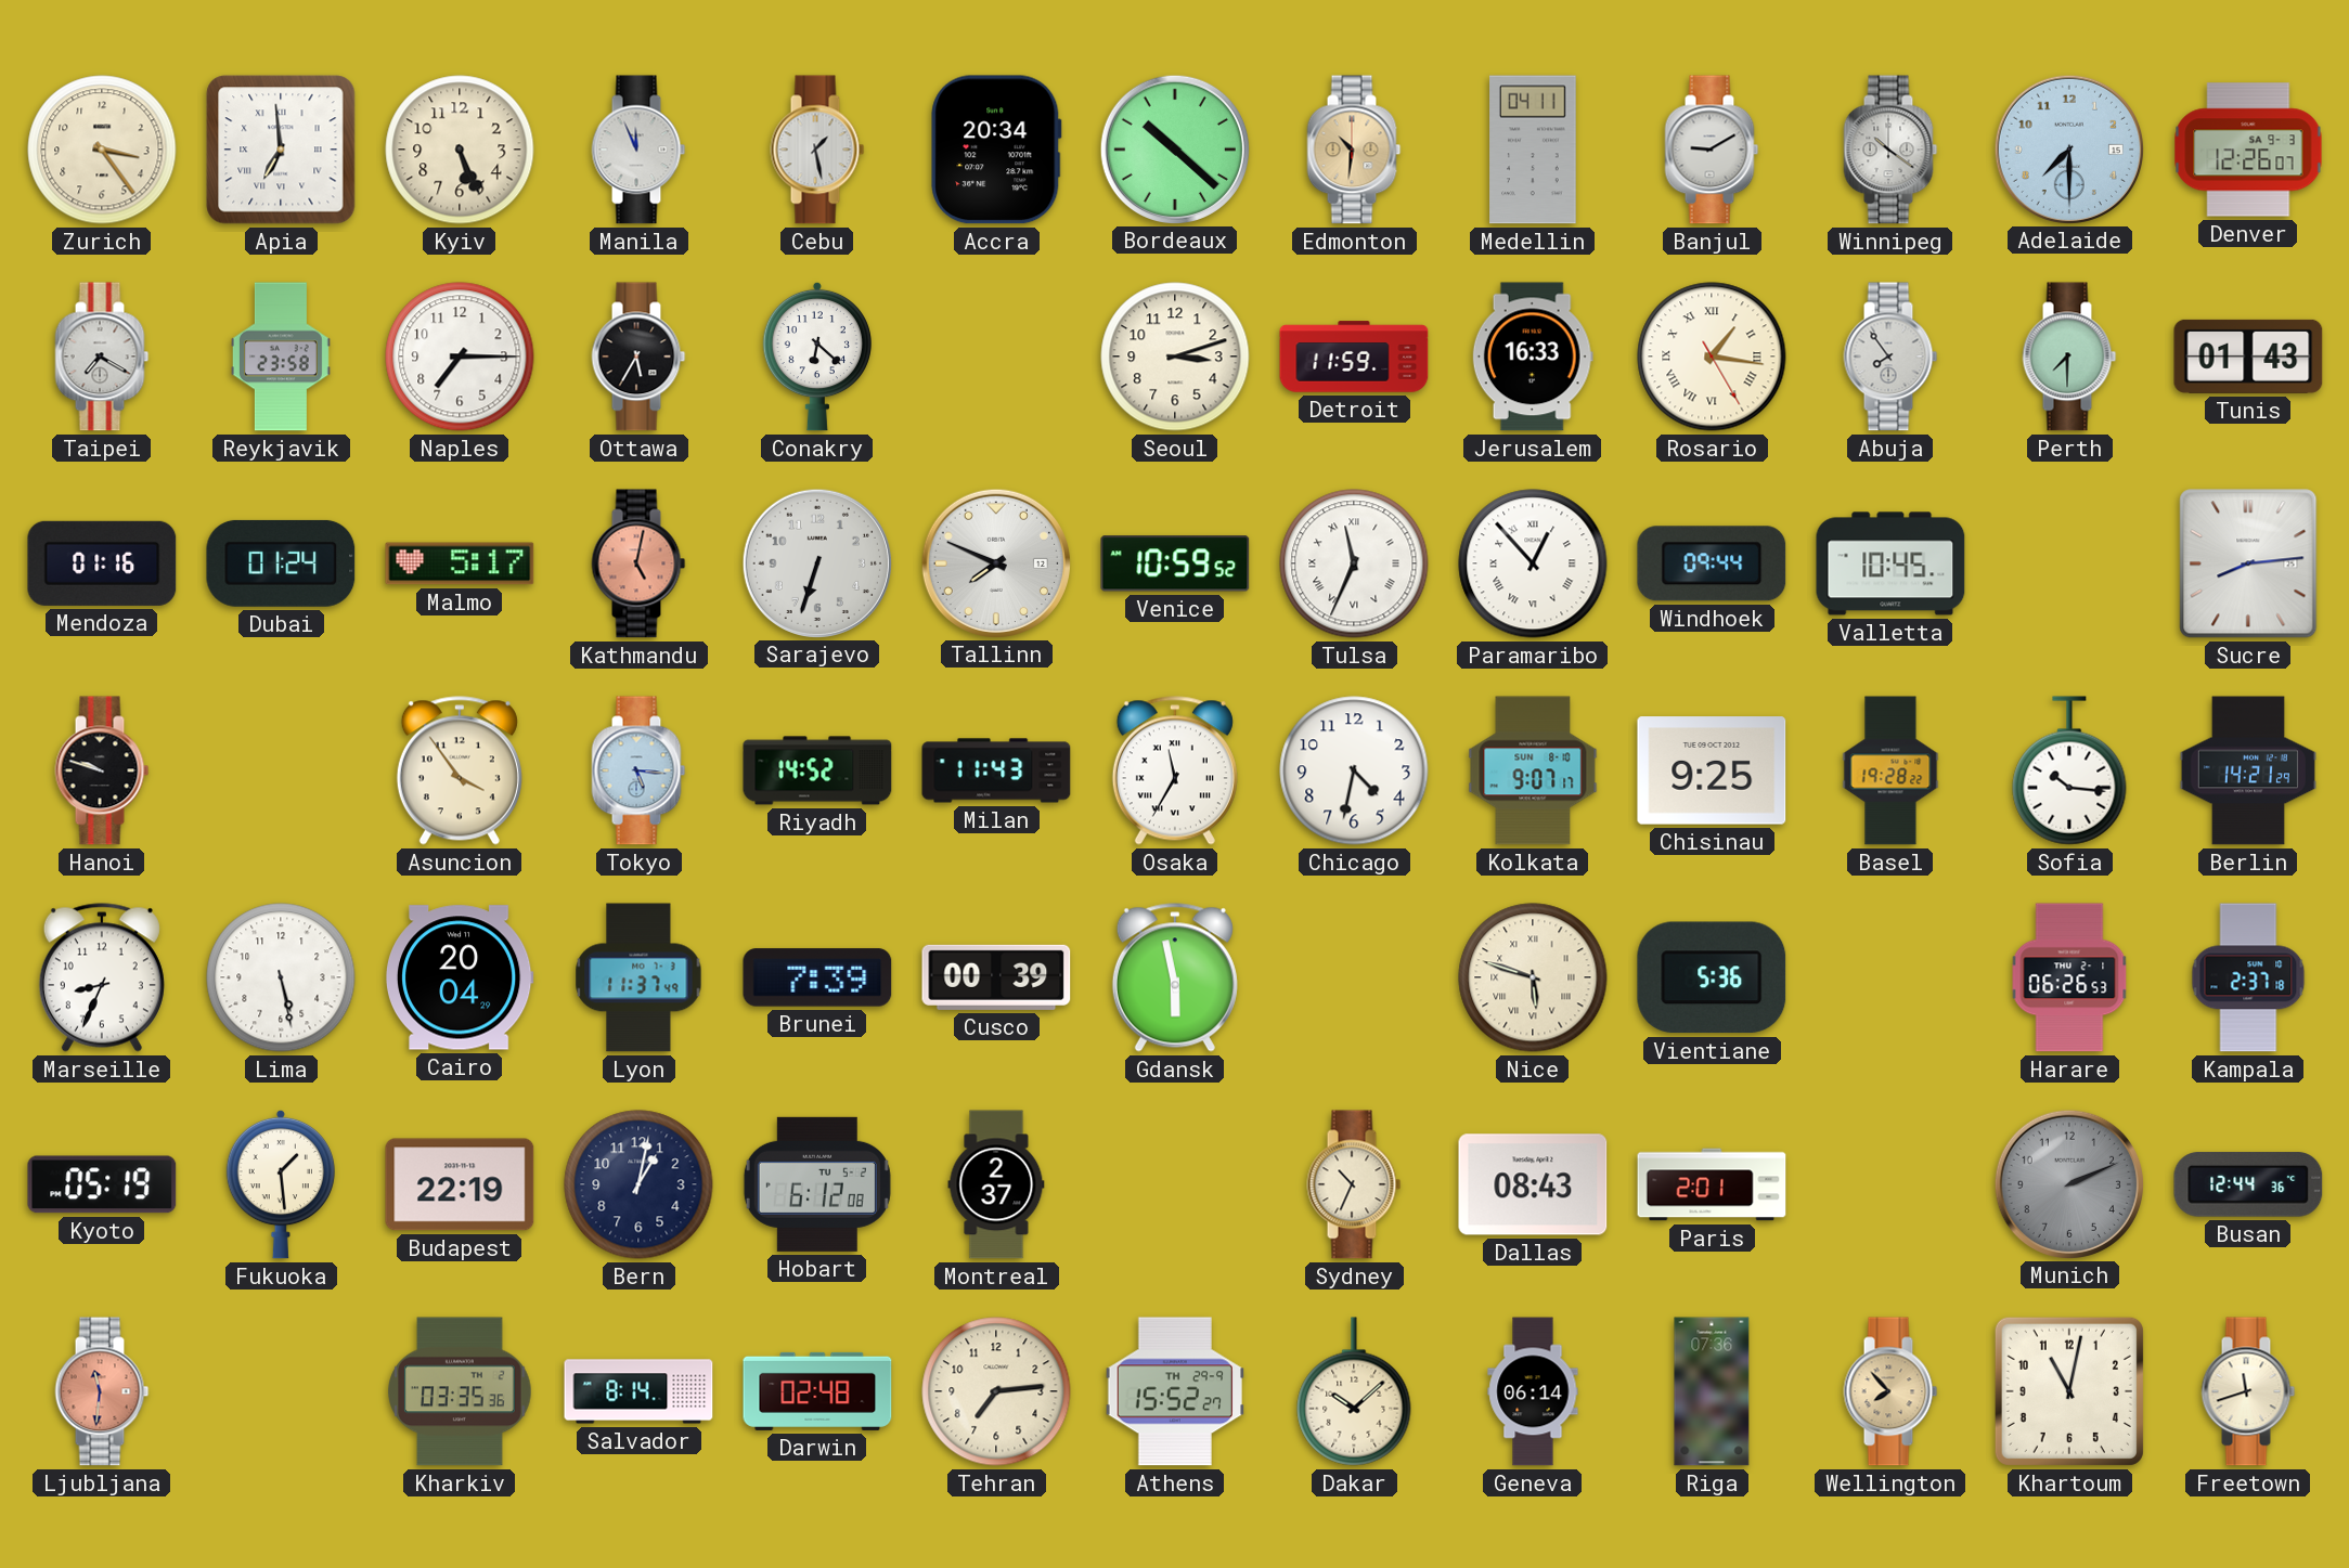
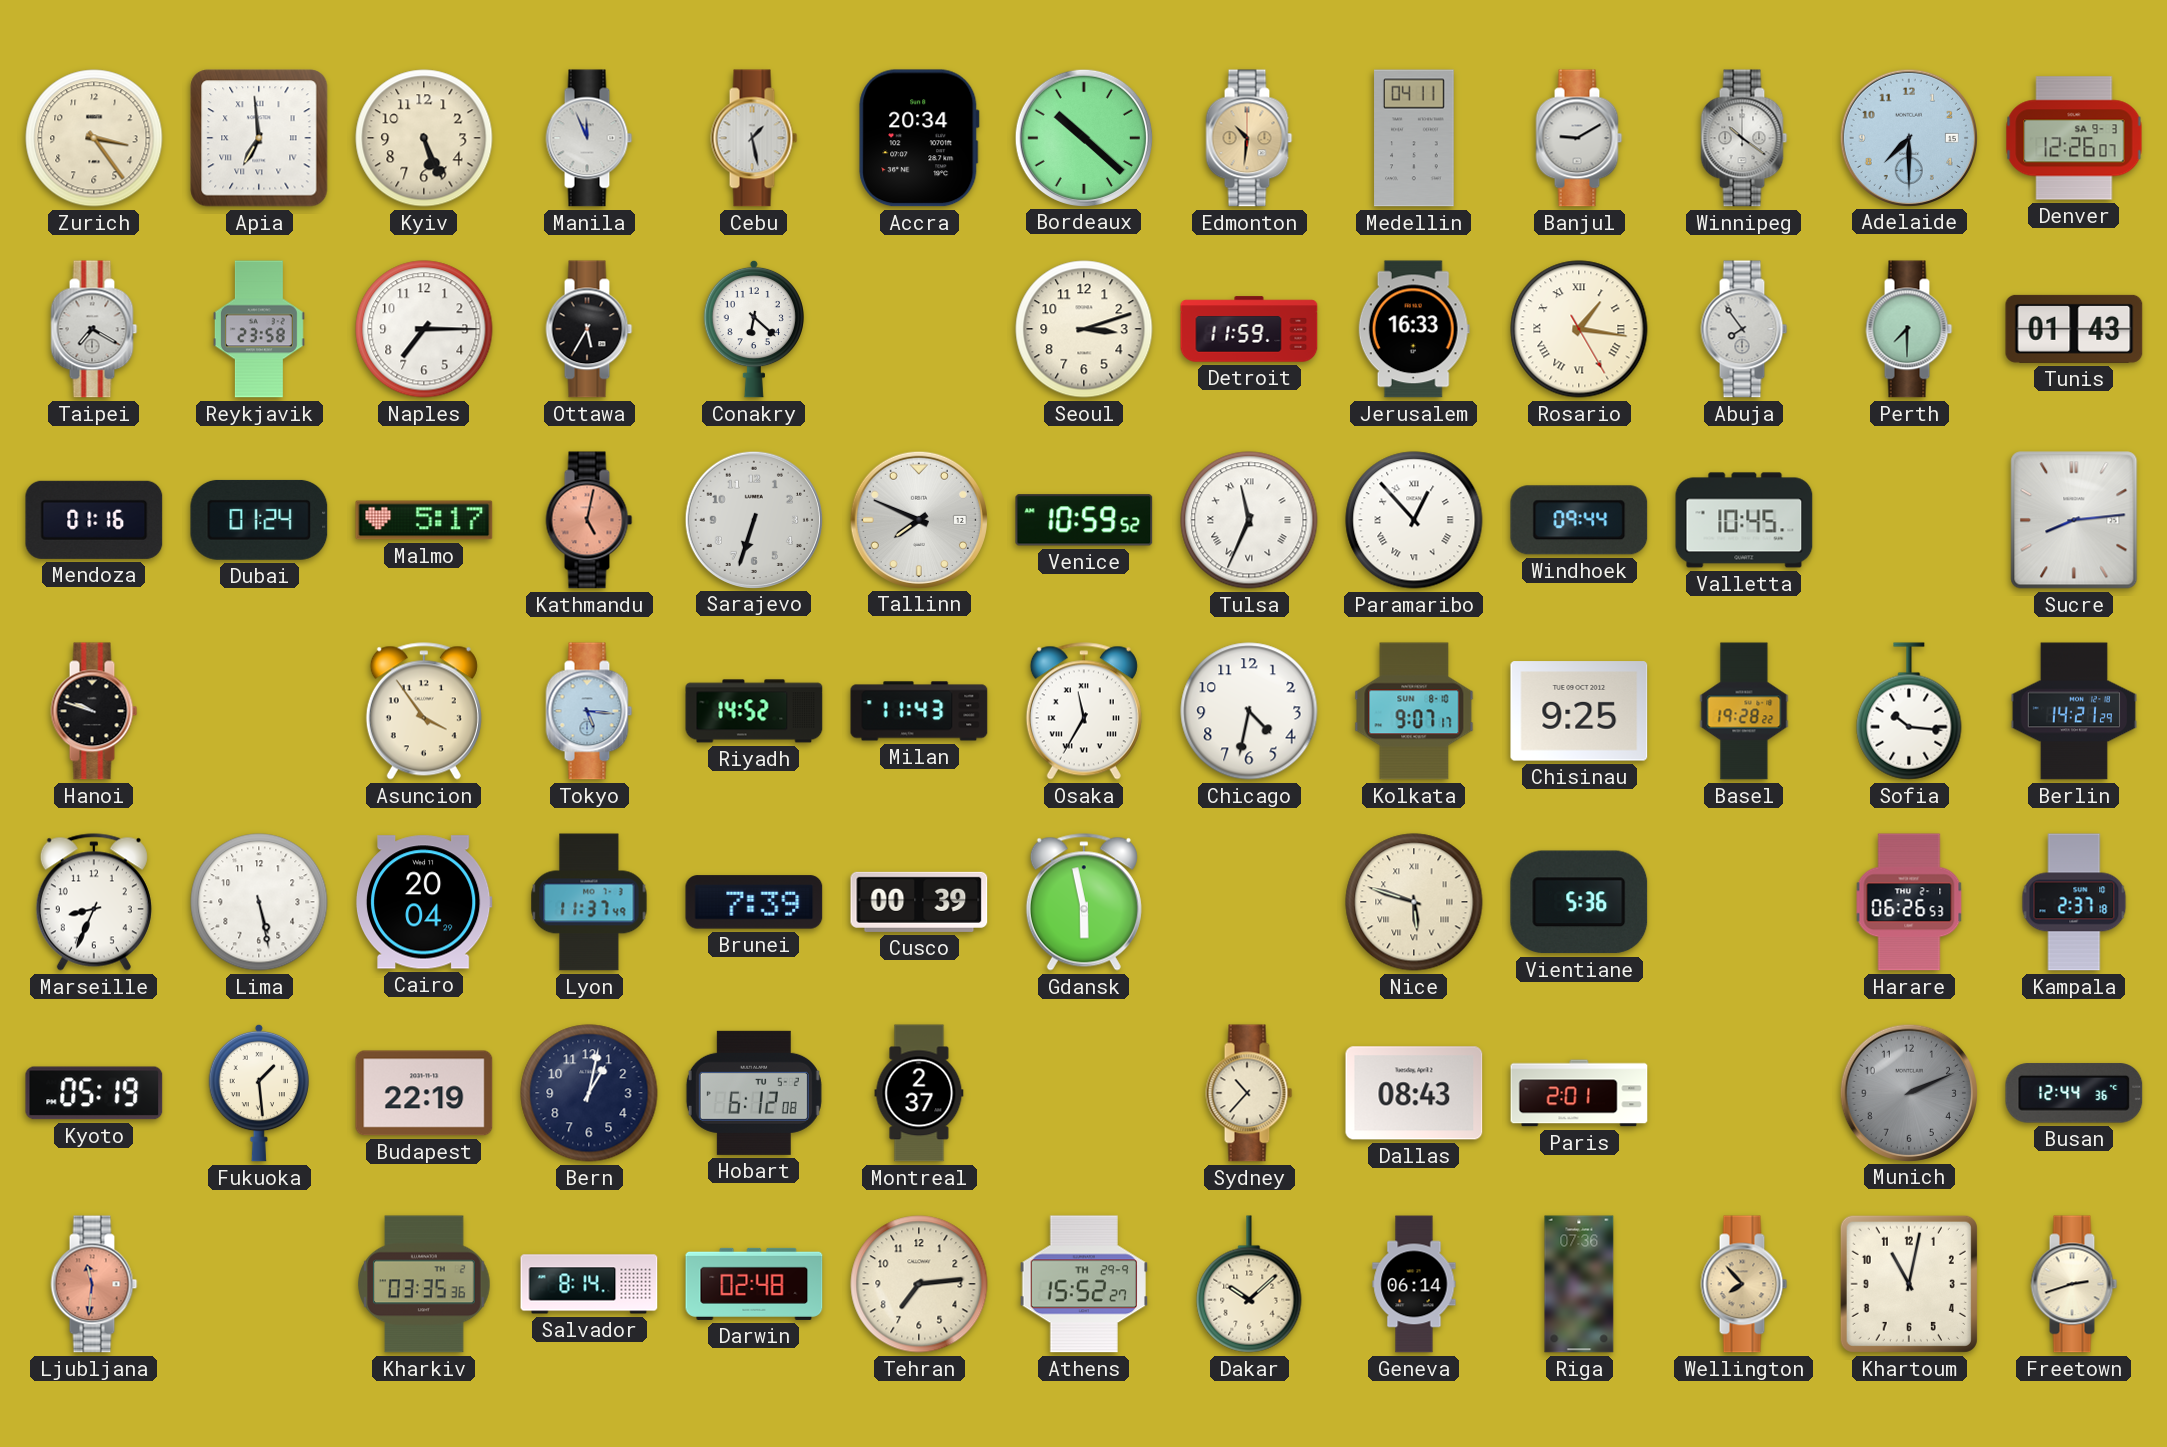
Sydney: 10:34 -> 10:37 (1249, 1093)
Freetown: 11:42 -> 2:42 (2074, 1284)
